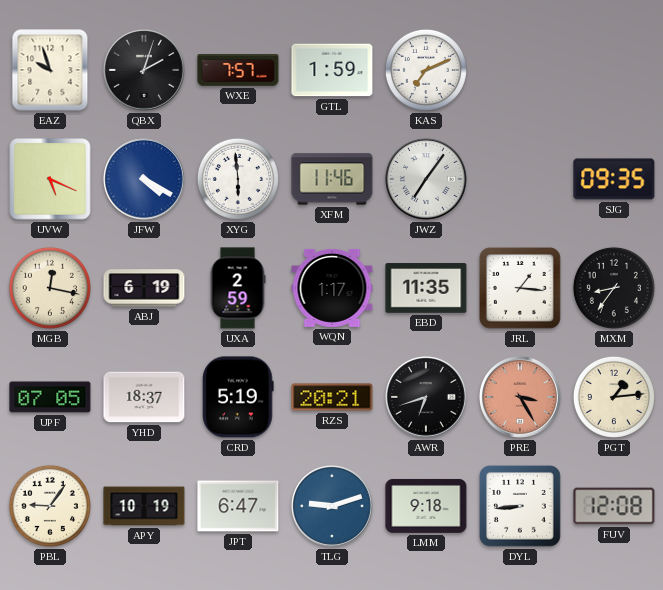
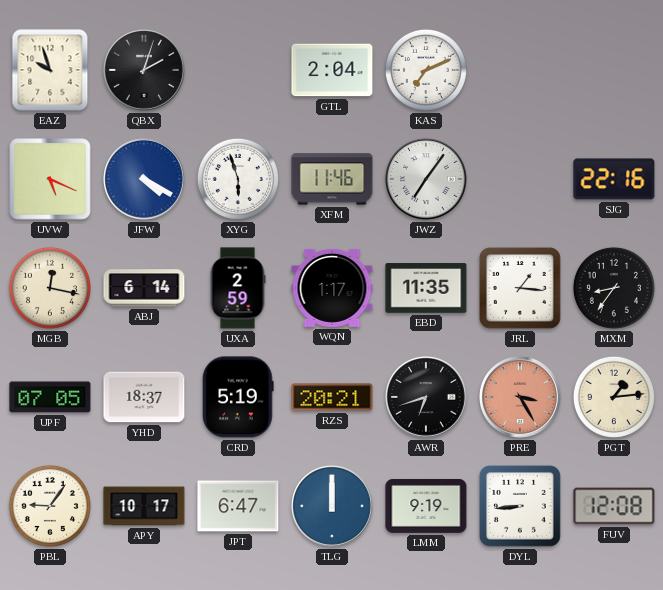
WXE: 7:57 -> none (238, 71)
GTL: 1:59 -> 2:04 (332, 70)
XYG: 5:59 -> 5:57 (238, 179)
SJG: 09:35 -> 22:16 (614, 179)
ABJ: 6:19 -> 6:14 (144, 288)
APY: 10:19 -> 10:17 (144, 506)
TLG: 9:12 -> 12:00 (332, 506)
LMM: 9:18 -> 9:19 (426, 506)
